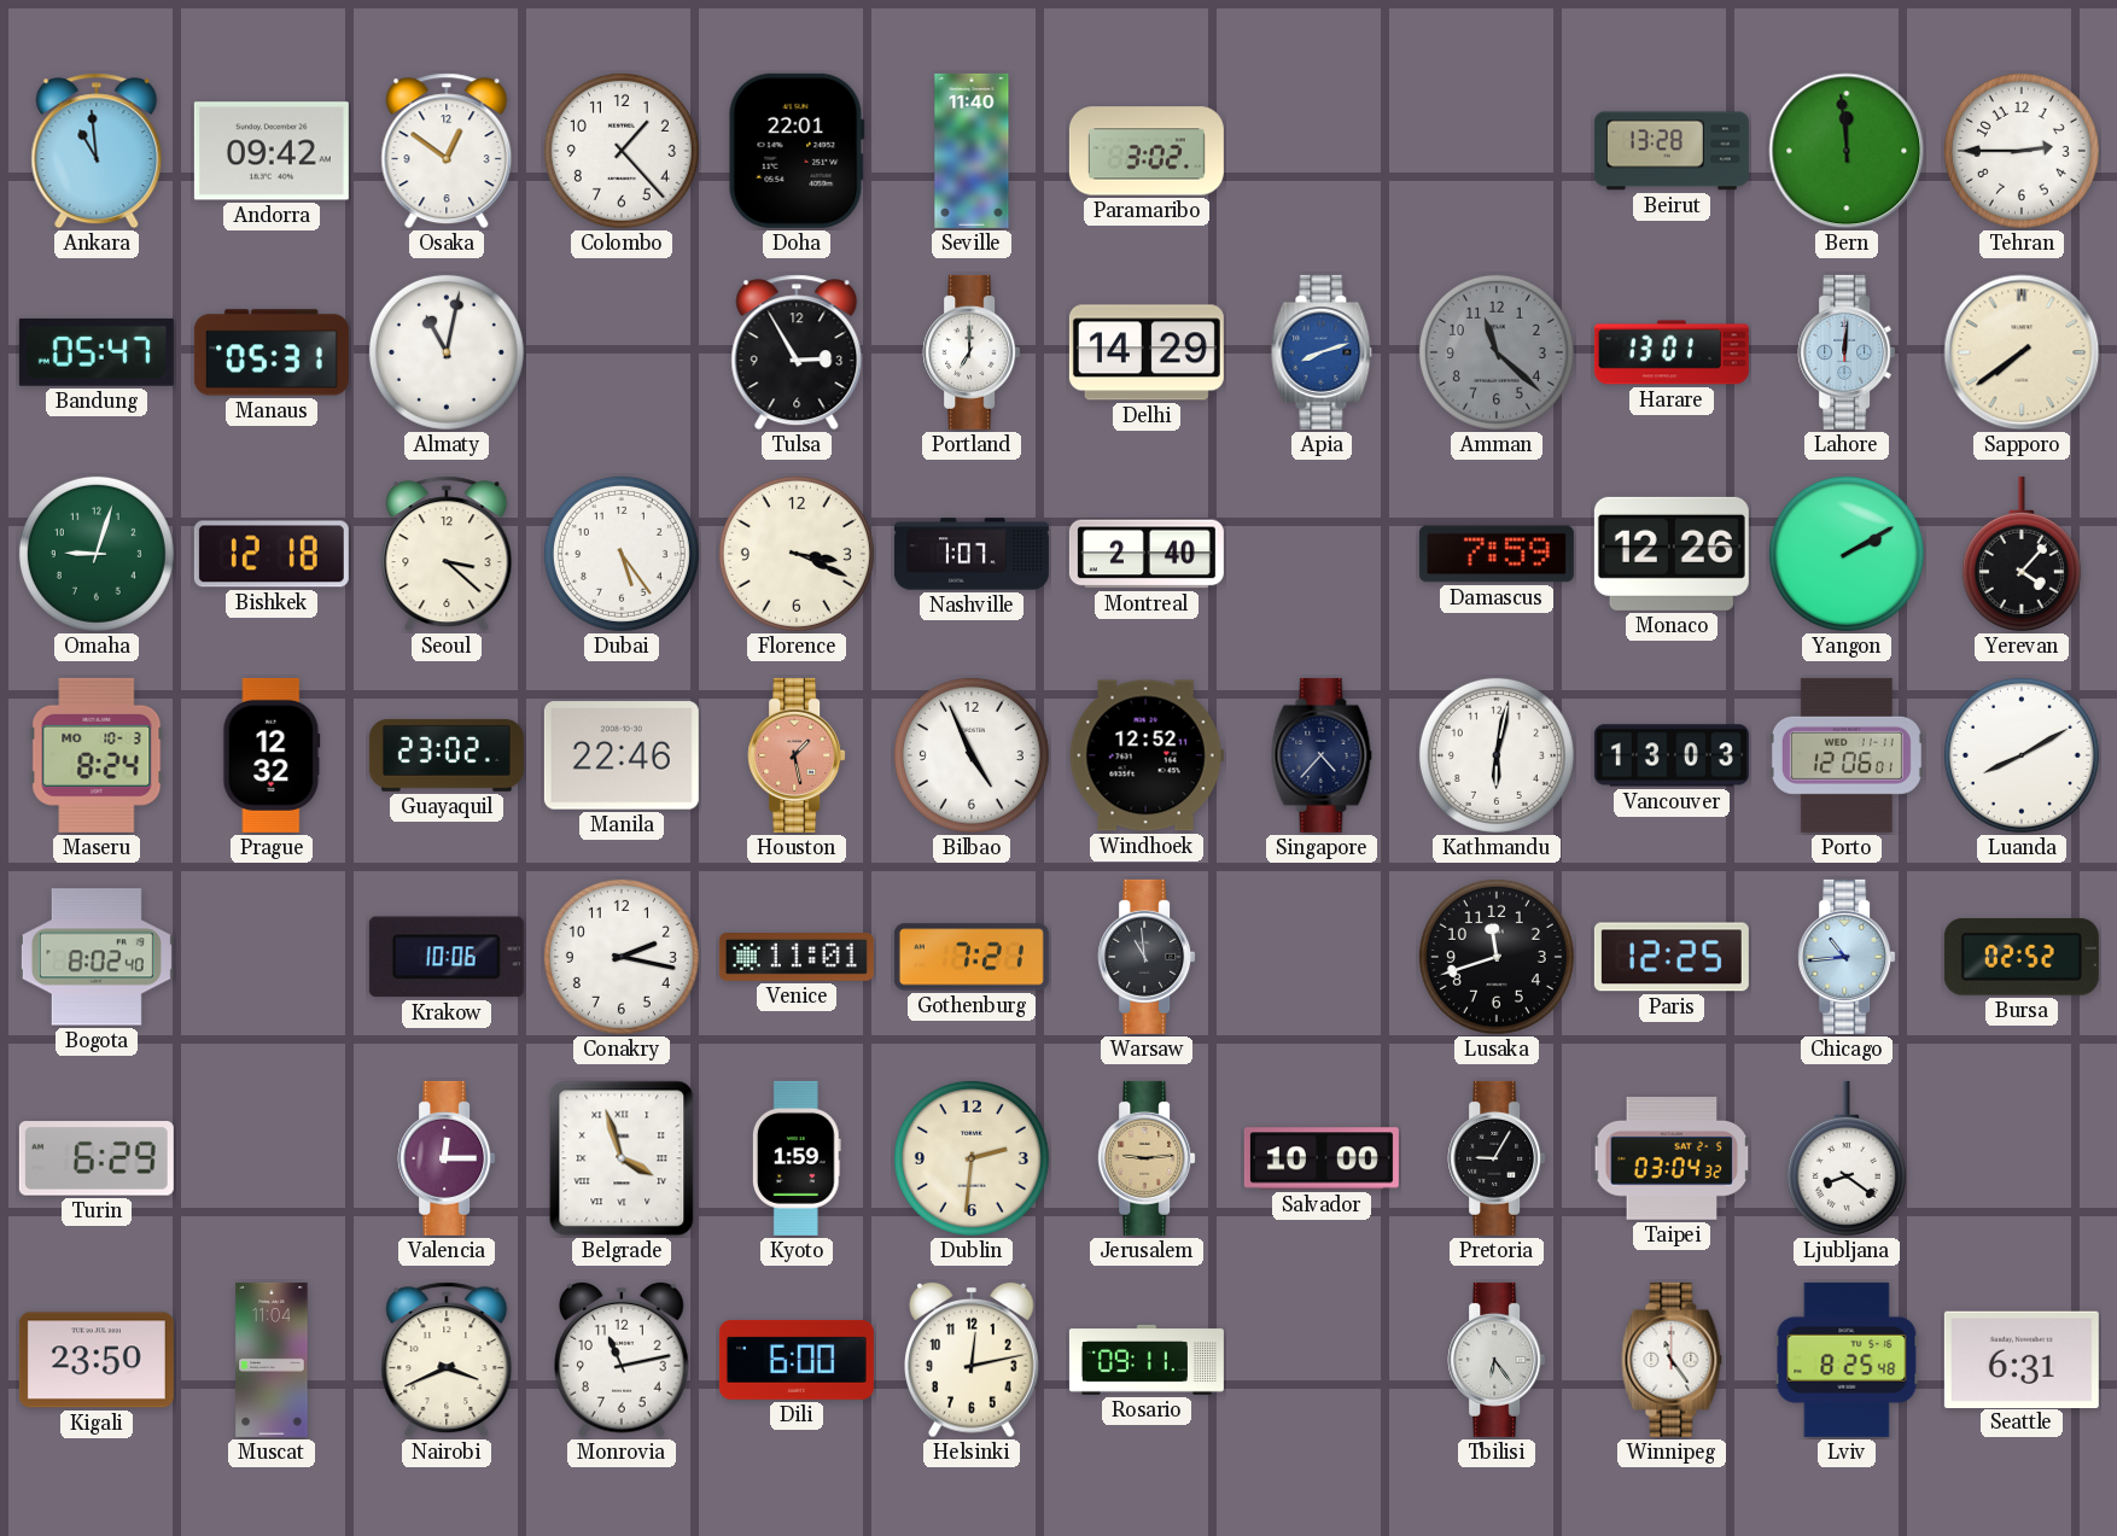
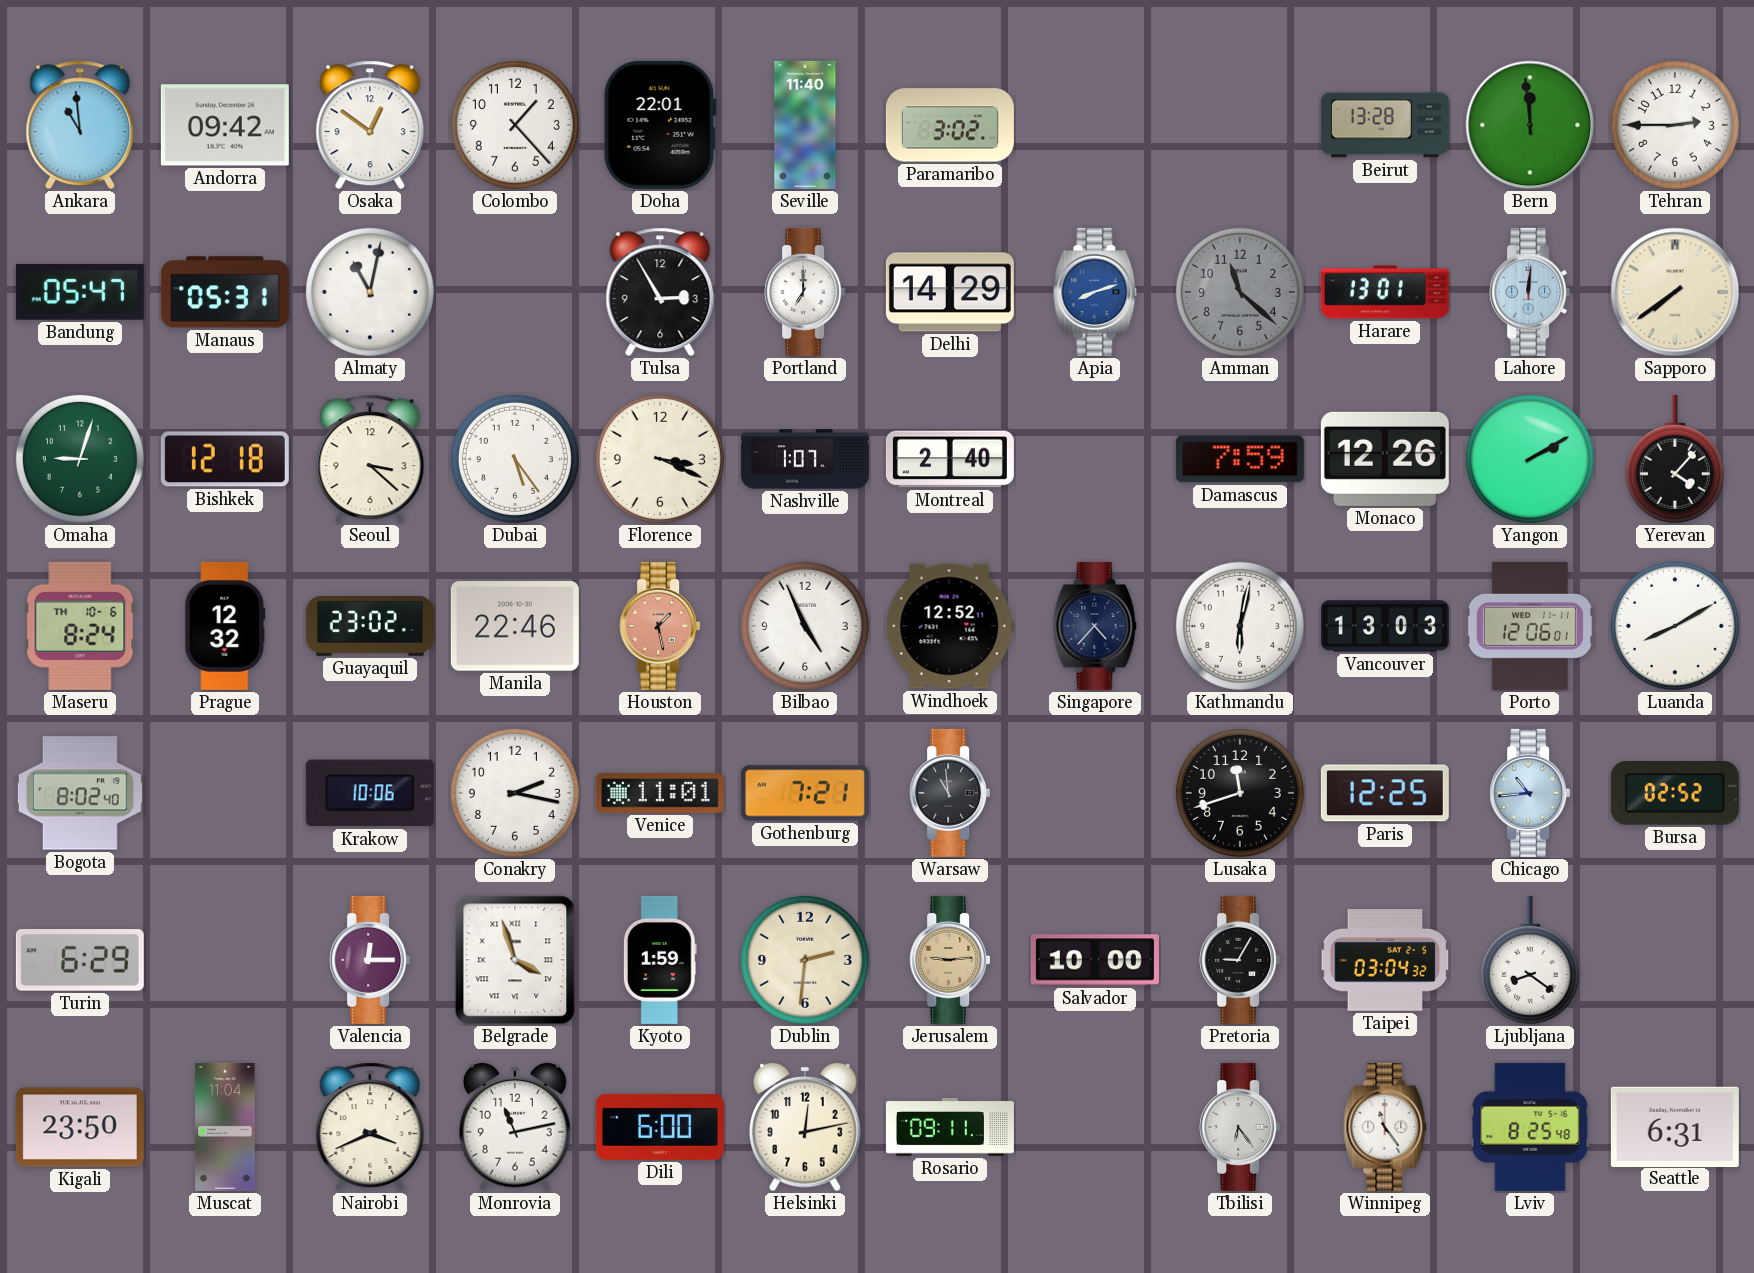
Maseru date: MO 10-3 -> TH 10-6 (80, 626)
